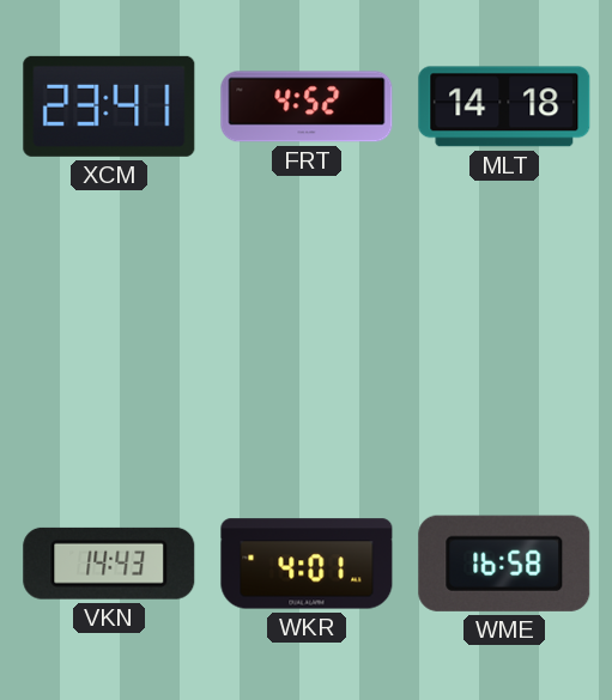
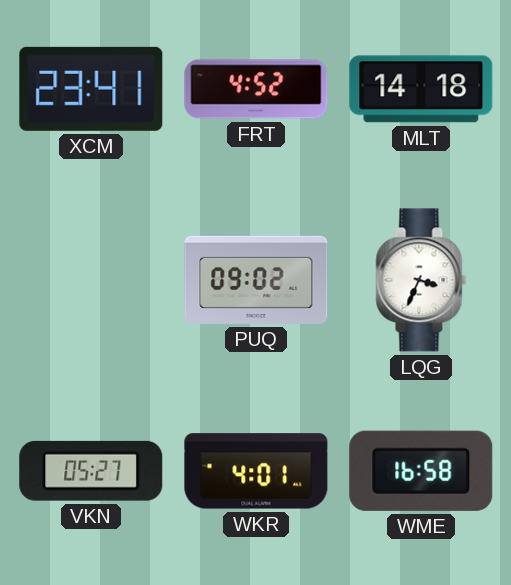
PUQ: none -> 09:02 (256, 280)
LQG: none -> 3:34 (421, 280)
VKN: 14:43 -> 05:27 (91, 471)
